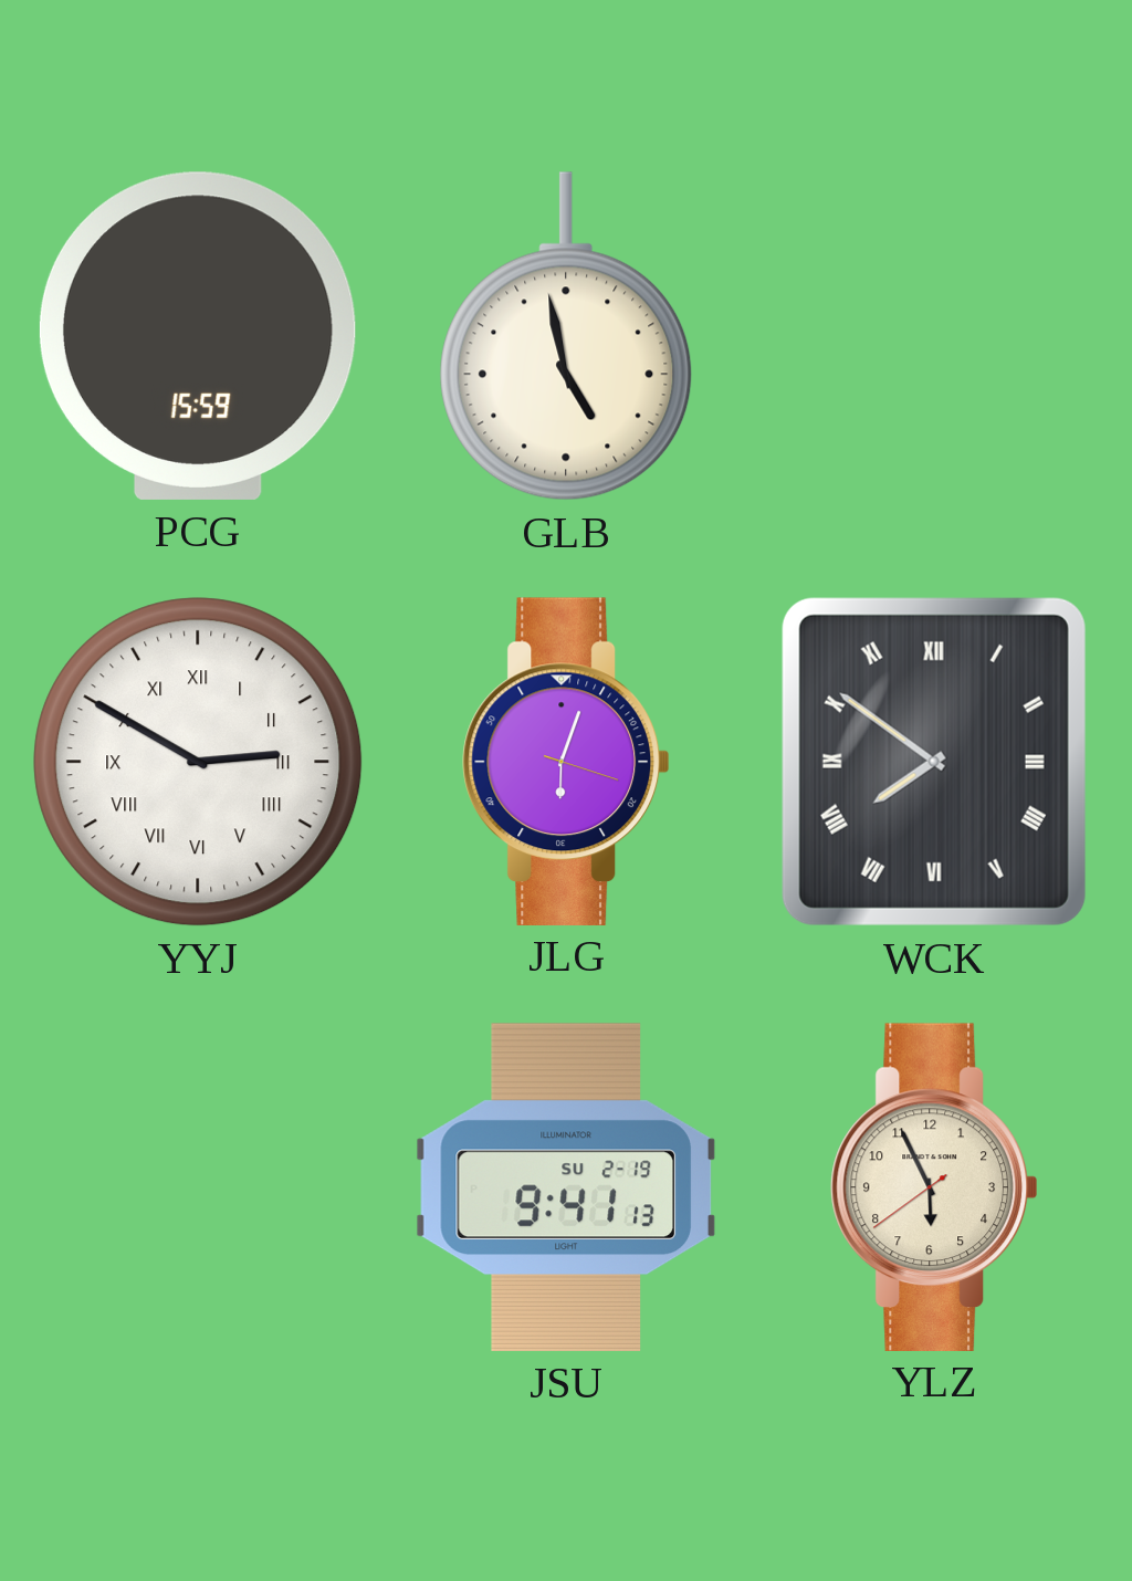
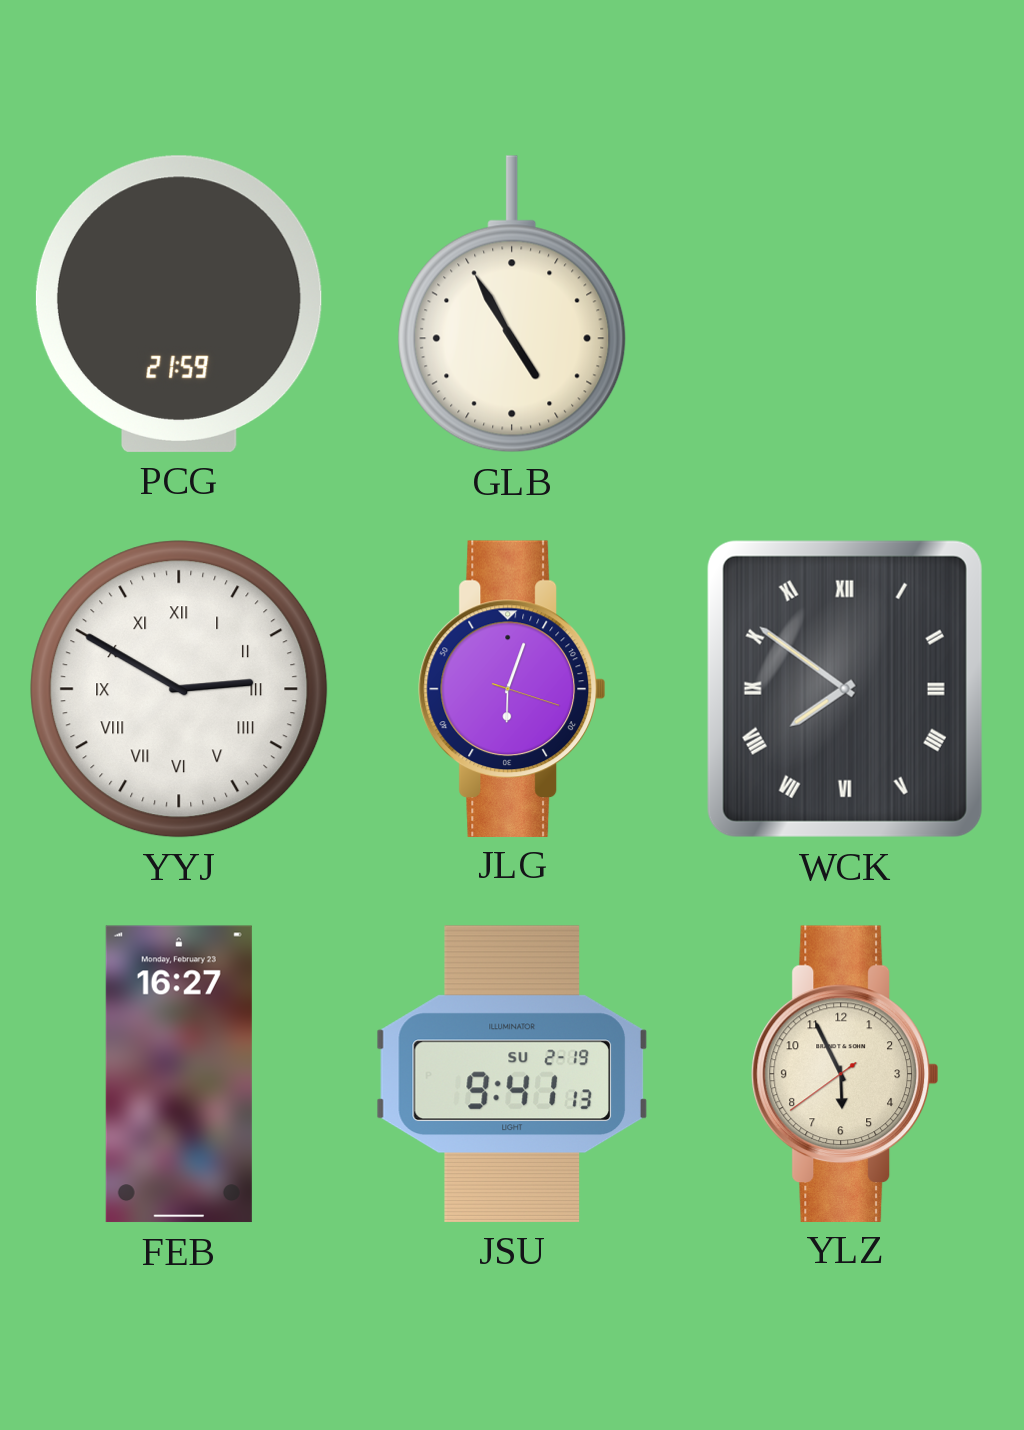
PCG: 15:59 -> 21:59 (179, 304)
GLB: 4:58 -> 4:55 (512, 304)
FEB: none -> 16:27 (179, 1074)
